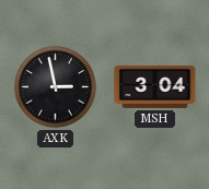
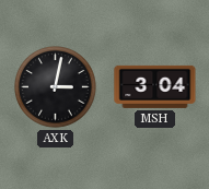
AXK: 2:58 -> 3:02 (56, 87)
